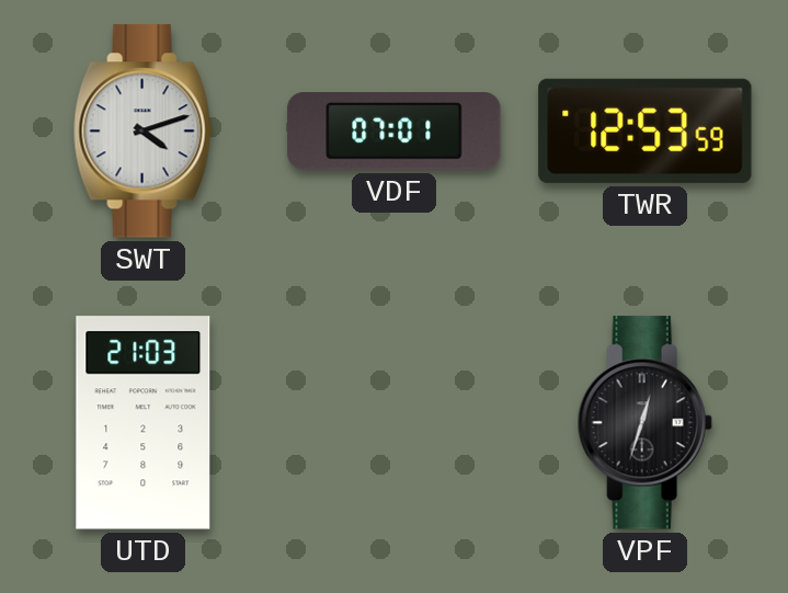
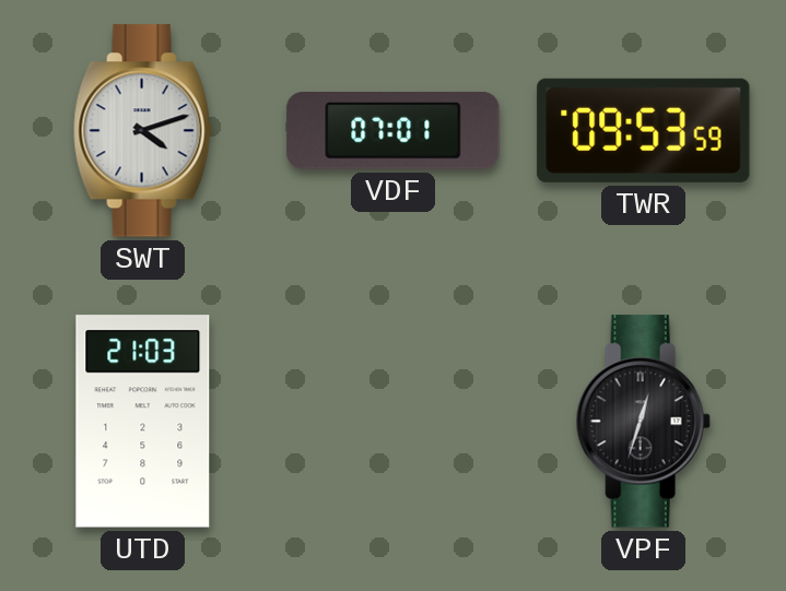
TWR: 12:53 -> 09:53 (644, 130)
